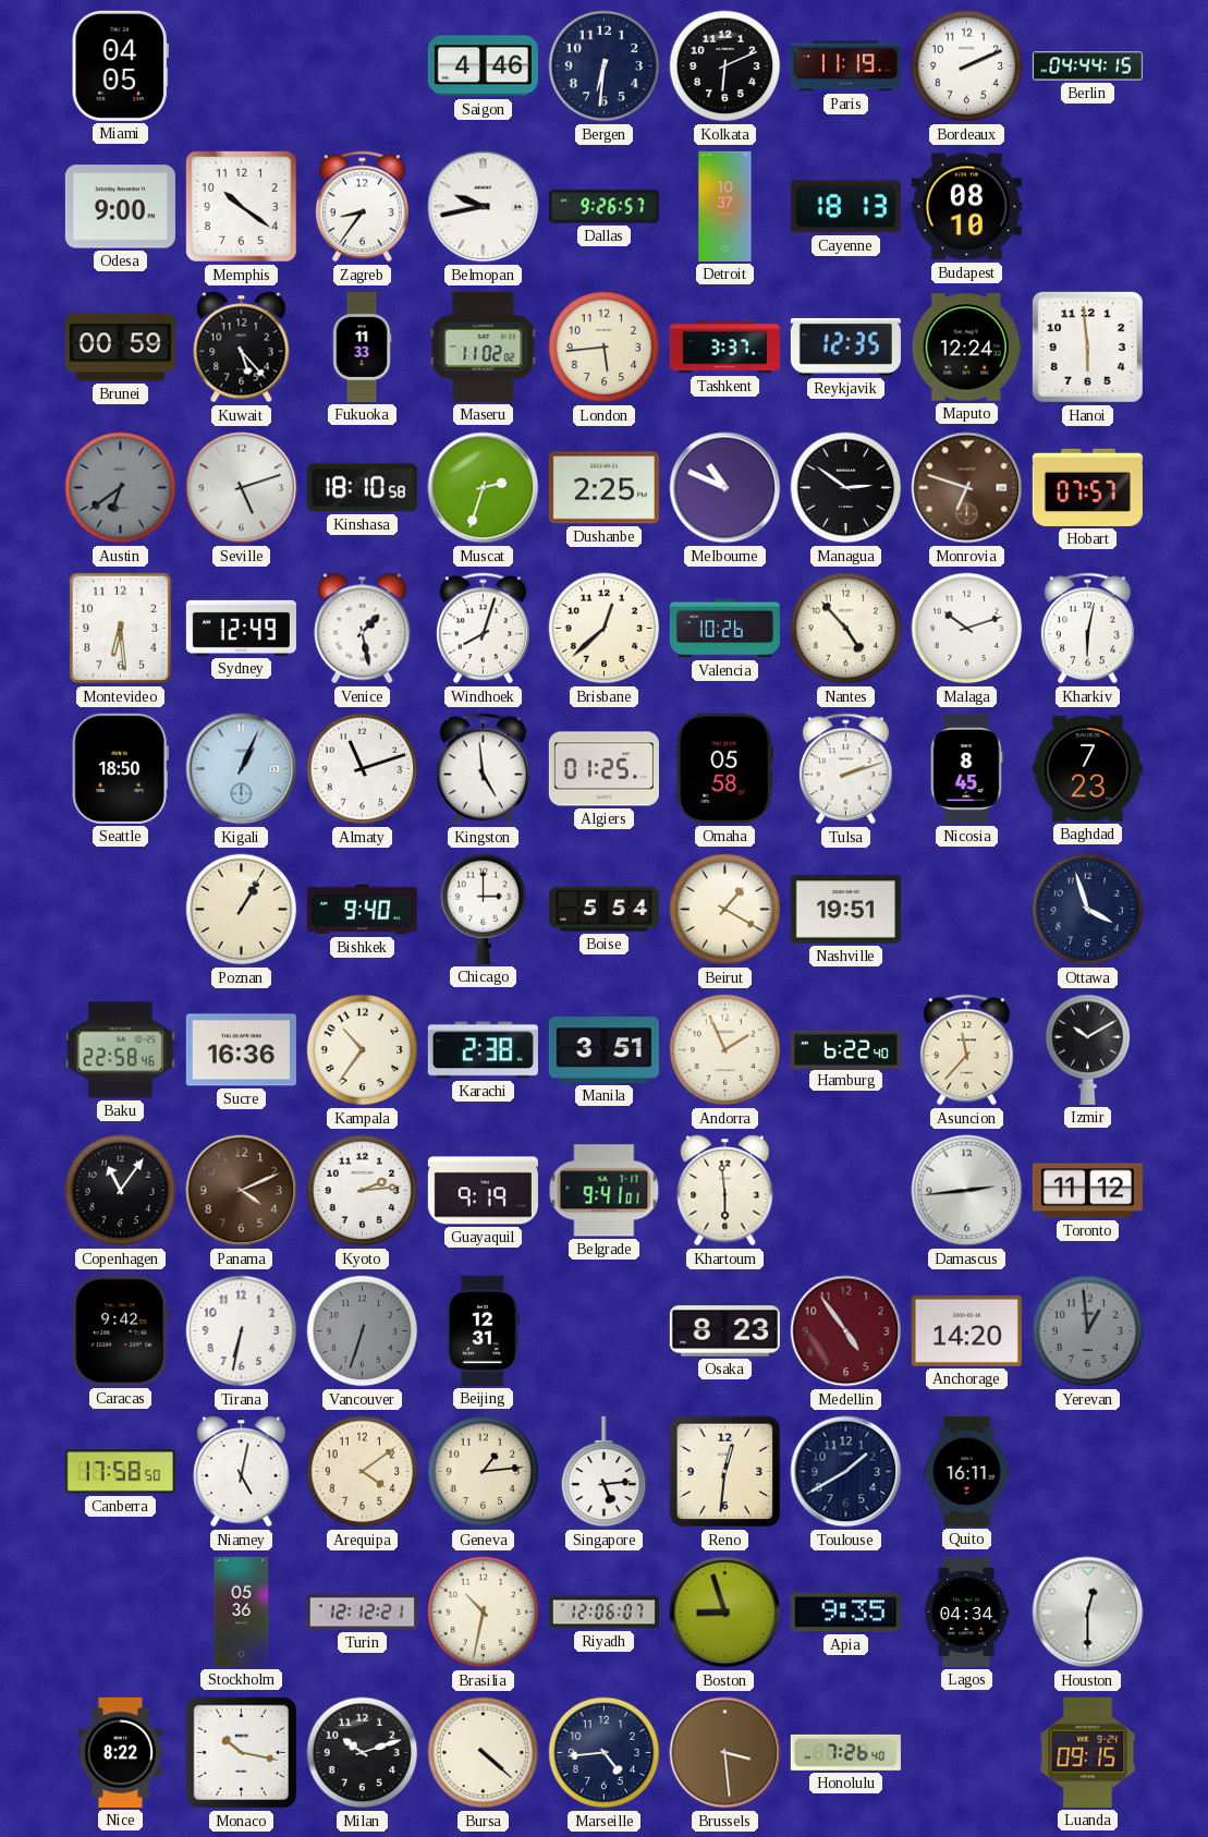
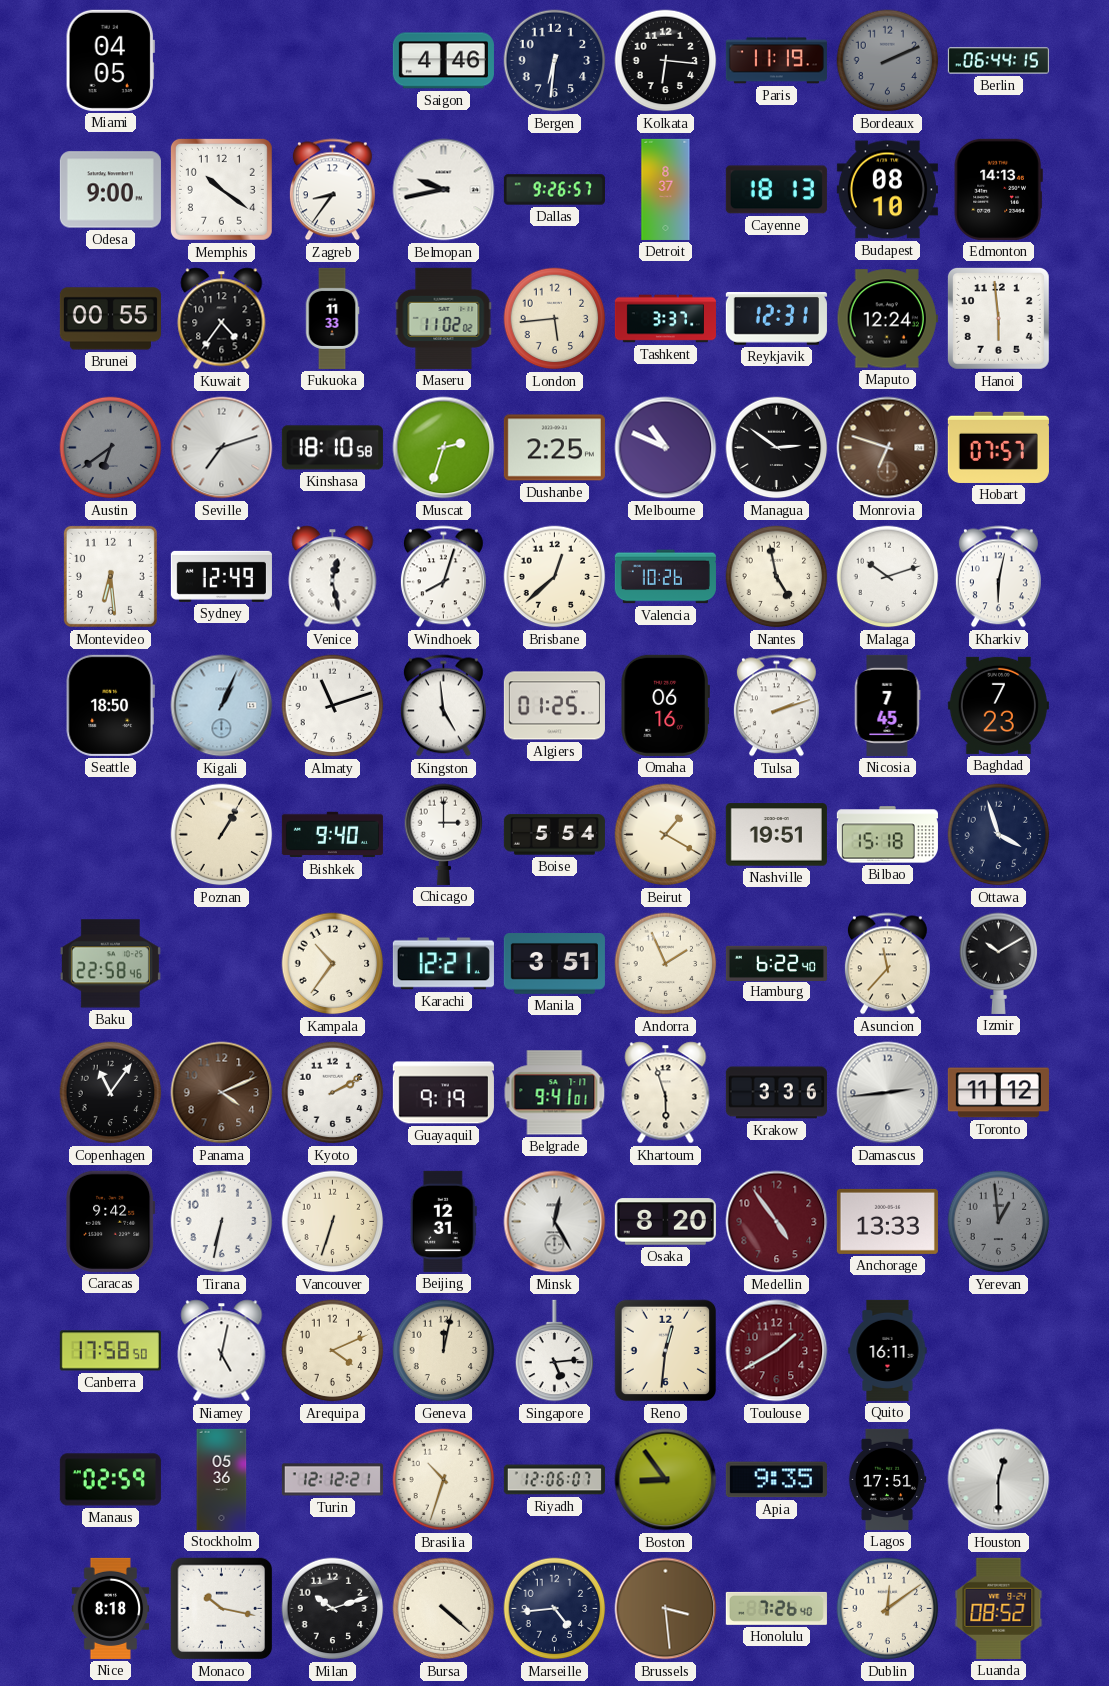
Kolkata: 6:11 -> 6:16 (666, 61)
Bordeaux dial: white -> grey (888, 61)
Berlin: 04:44 -> 06:44 (998, 61)
Detroit: 10:37 -> 8:37 (666, 189)
Edmonton: none -> 14:13 (998, 189)
Brunei: 00:59 -> 00:55 (110, 319)
Kuwait: 5:23 -> 4:36 (222, 319)
Reykjavik: 12:35 -> 12:31 (776, 319)
Seville: 5:12 -> 7:12 (222, 448)
Venice: 1:28 -> 12:28 (333, 577)
Nantes: 4:53 -> 4:58 (777, 577)
Omaha: 05:58 -> 06:16 (665, 705)
Nicosia: 8:45 -> 7:45 (887, 705)
Bilbao: none -> 15:18 (887, 835)
Sucre: 16:36 -> none (241, 1050)
Karachi: 2:38 -> 12:21 (443, 964)
Kyoto: 2:14 -> 2:10 (333, 1093)
Khartoum: 5:59 -> 5:57 (666, 1093)
Krakow: none -> 3:36 (776, 1093)
Vancouver dial: grey -> cream (333, 1222)
Minsk: none -> 12:25 (555, 1222)
Osaka: 8:23 -> 8:20 (665, 1222)
Anchorage: 14:20 -> 13:33 (887, 1221)
Arequipa: 4:09 -> 4:11 (333, 1351)
Geneva: 1:14 -> 12:02 (444, 1351)
Toulouse dial: navy -> burgundy (777, 1351)
Manaus: none -> 02:59 (110, 1480)
Brasilia: 10:32 -> 10:33 (444, 1480)
Boston: 8:57 -> 8:54 (666, 1480)
Lagos: 04:34 -> 17:51 (887, 1479)
Nice: 8:22 -> 8:18 (111, 1608)
Dublin: none -> 12:09 (888, 1609)
Luanda: 09:15 -> 08:52 (999, 1608)
